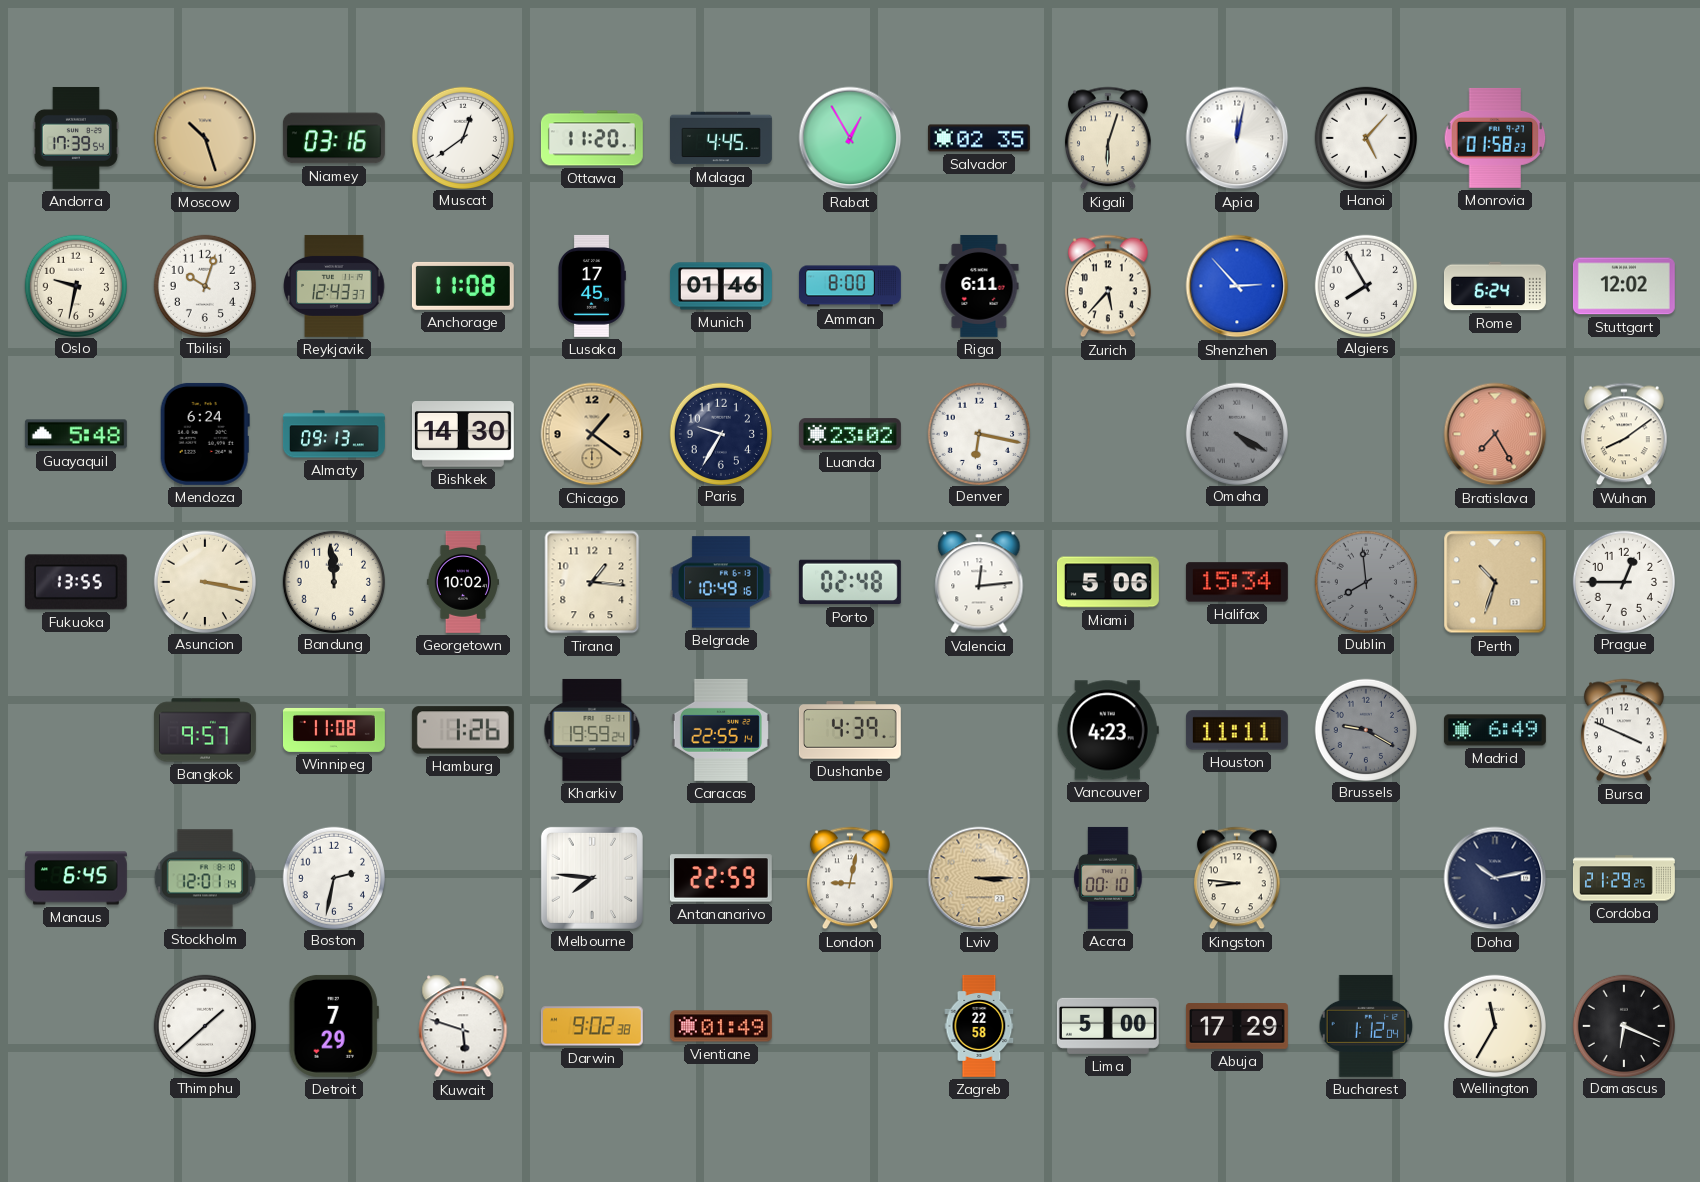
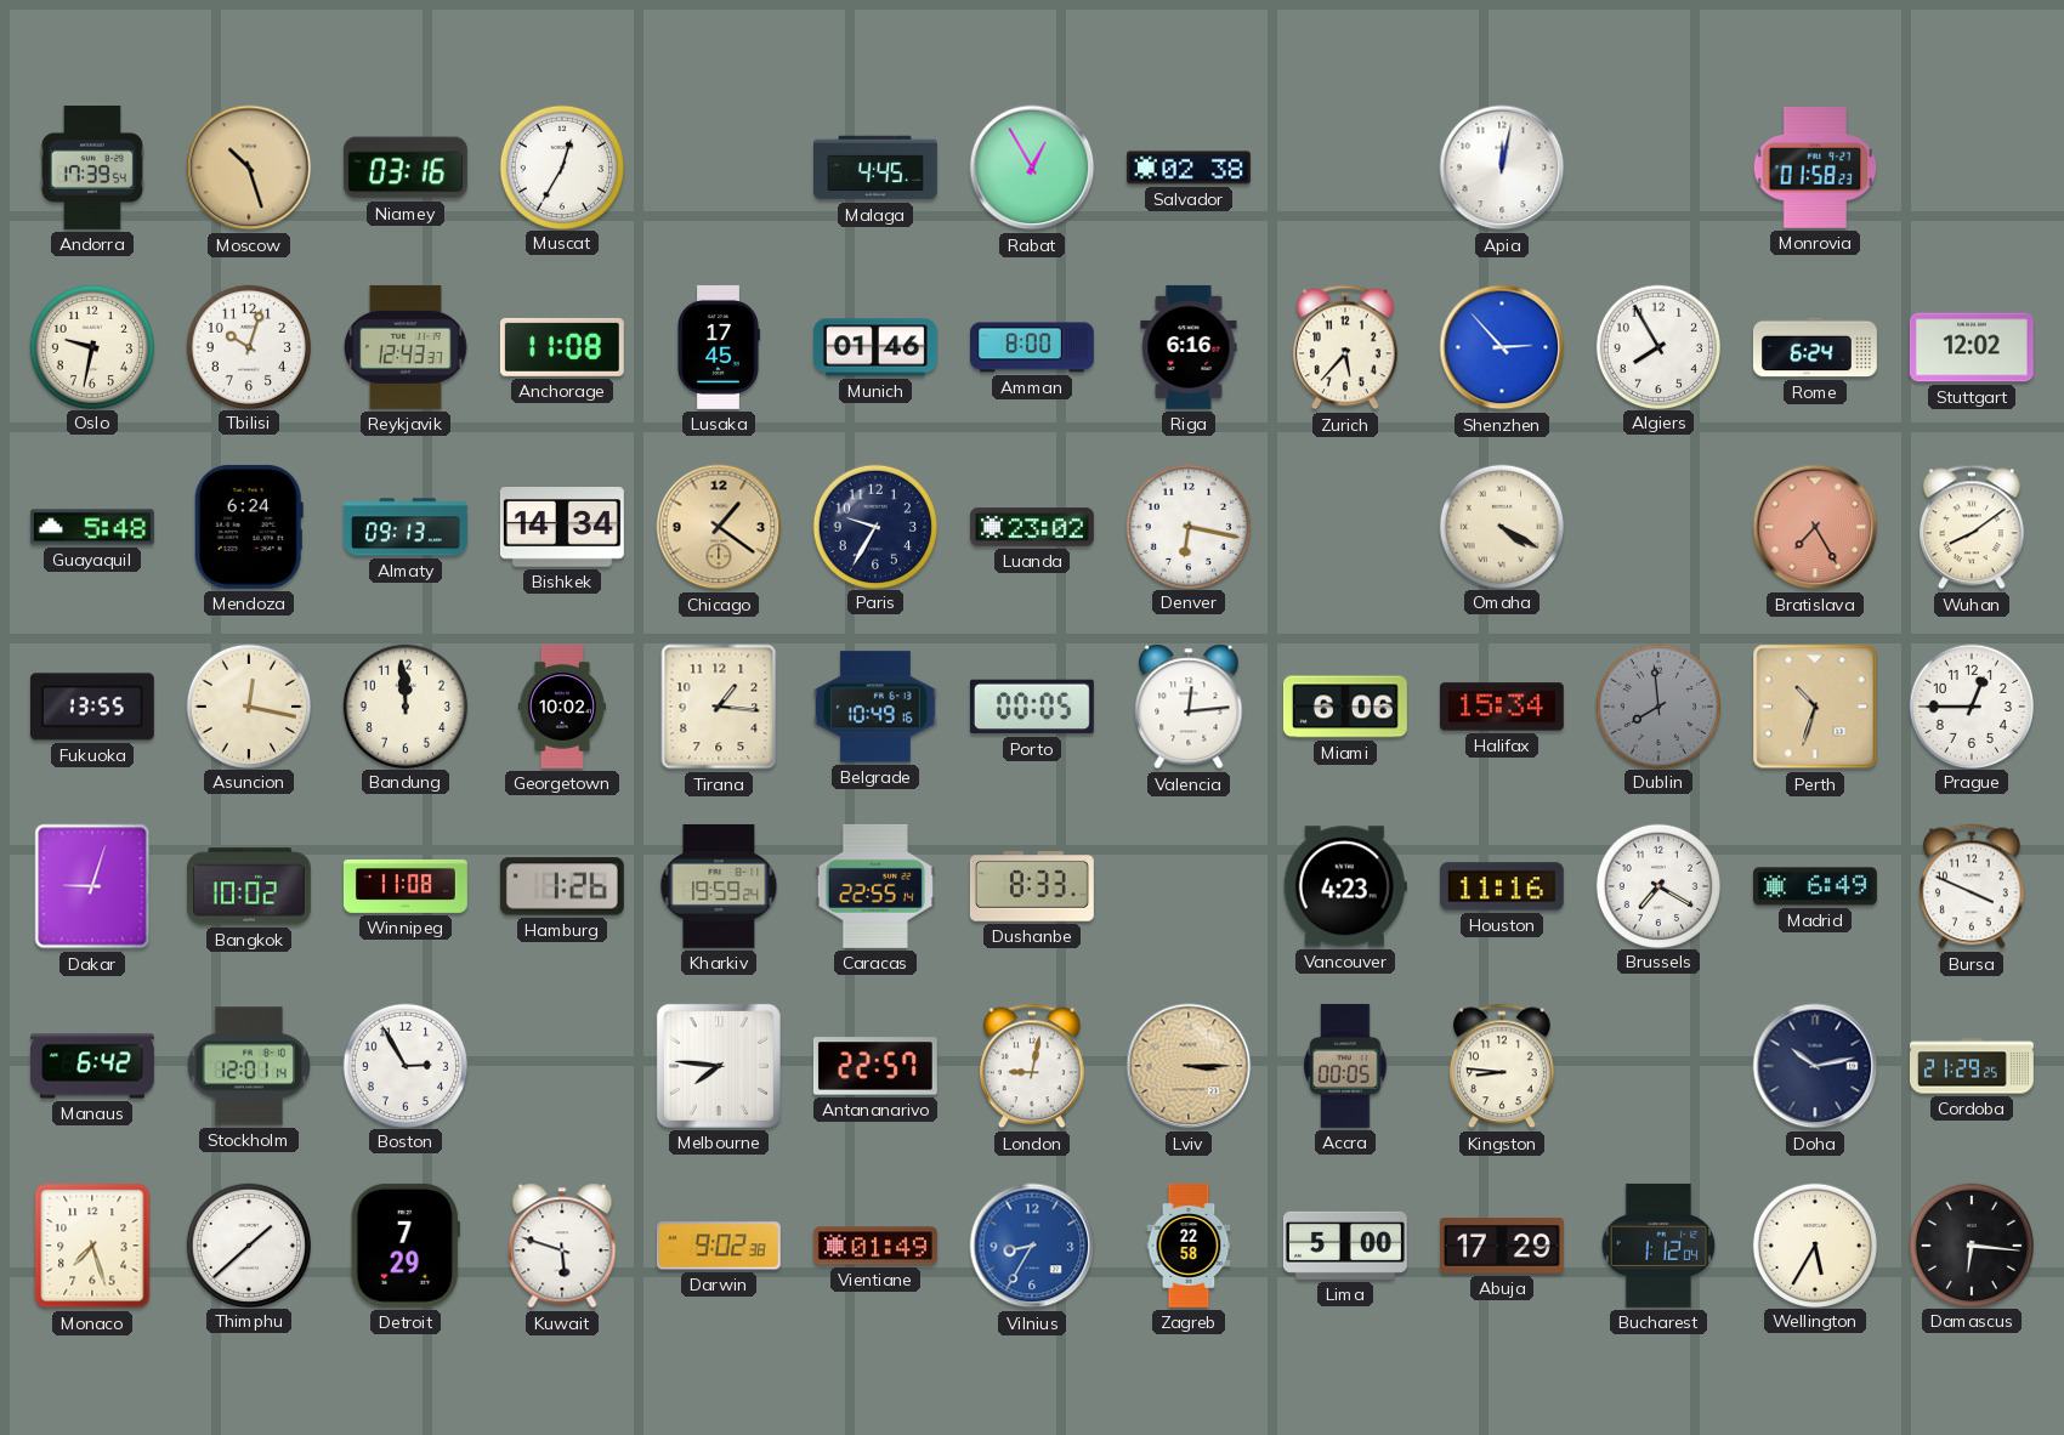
Muscat: 12:39 -> 12:35 (561, 166)
Ottawa: 11:20 -> none (592, 138)
Salvador: 02:35 -> 02:38 (1189, 168)
Kigali: 6:03 -> none (1108, 138)
Hanoi: 5:07 -> none (1365, 137)
Riga: 6:11 -> 6:16 (1189, 347)
Bishkek: 14:30 -> 14:34 (562, 528)
Omaha dial: grey -> cream (1501, 526)
Asuncion: 3:17 -> 12:17 (248, 705)
Porto: 02:48 -> 00:05 (1032, 707)
Miami: 5:06 -> 6:06 (1345, 707)
Dakar: none -> 9:03 (92, 886)
Bangkok: 9:57 -> 10:02 (249, 886)
Dushanbe: 4:39 -> 8:33 (1032, 886)
Houston: 11:11 -> 11:16 (1502, 886)
Brussels: 9:20 -> 7:20 (1657, 885)
Brussels dial: grey -> white (1657, 885)
Manaus: 6:45 -> 6:42 (92, 1066)
Boston: 2:32 -> 2:55 (404, 1065)
Antananarivo: 22:59 -> 22:57 (875, 1066)
Accra: 00:10 -> 00:05 (1345, 1066)
Monaco: none -> 7:27 (92, 1246)
Vilnius: none -> 8:35 (1032, 1246)
Wellington: 11:35 -> 5:35 (1814, 1244)
Damascus: 6:19 -> 6:16 (1971, 1244)
